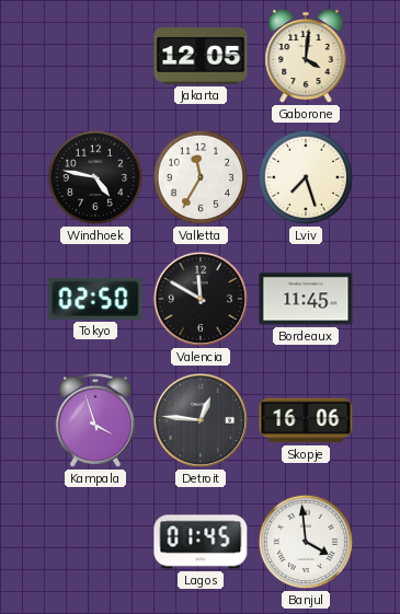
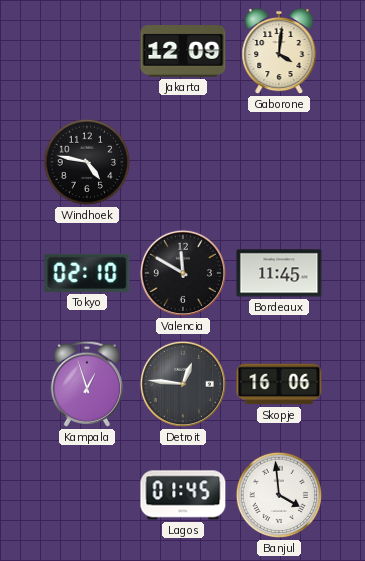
Jakarta: 12:05 -> 12:09 (183, 52)
Valletta: 11:35 -> none (201, 177)
Lviv: 7:27 -> none (306, 177)
Tokyo: 02:50 -> 02:10 (87, 273)
Kampala: 3:57 -> 12:57 (87, 384)
